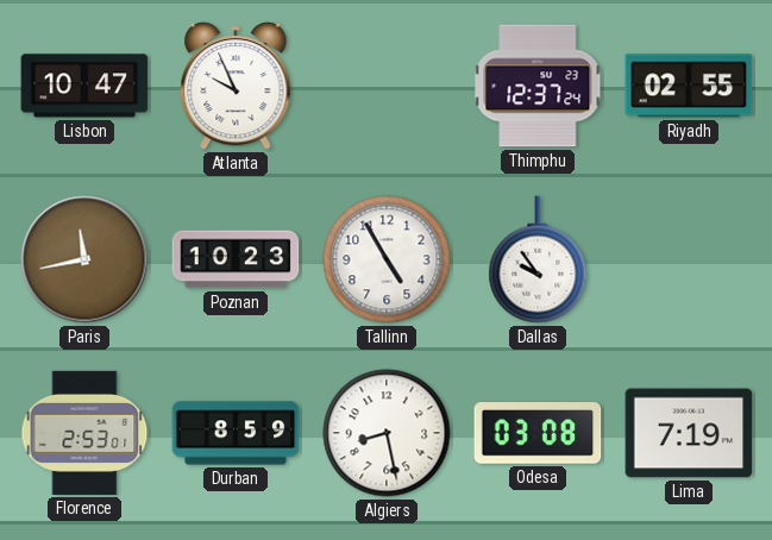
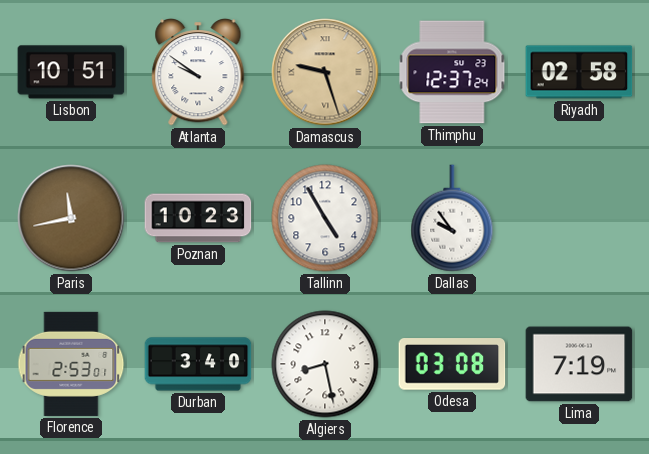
Lisbon: 10:47 -> 10:51 (71, 72)
Atlanta: 9:56 -> 9:51 (198, 73)
Damascus: none -> 9:27 (325, 72)
Riyadh: 02:55 -> 02:58 (579, 72)
Durban: 8:59 -> 3:40 (198, 364)
